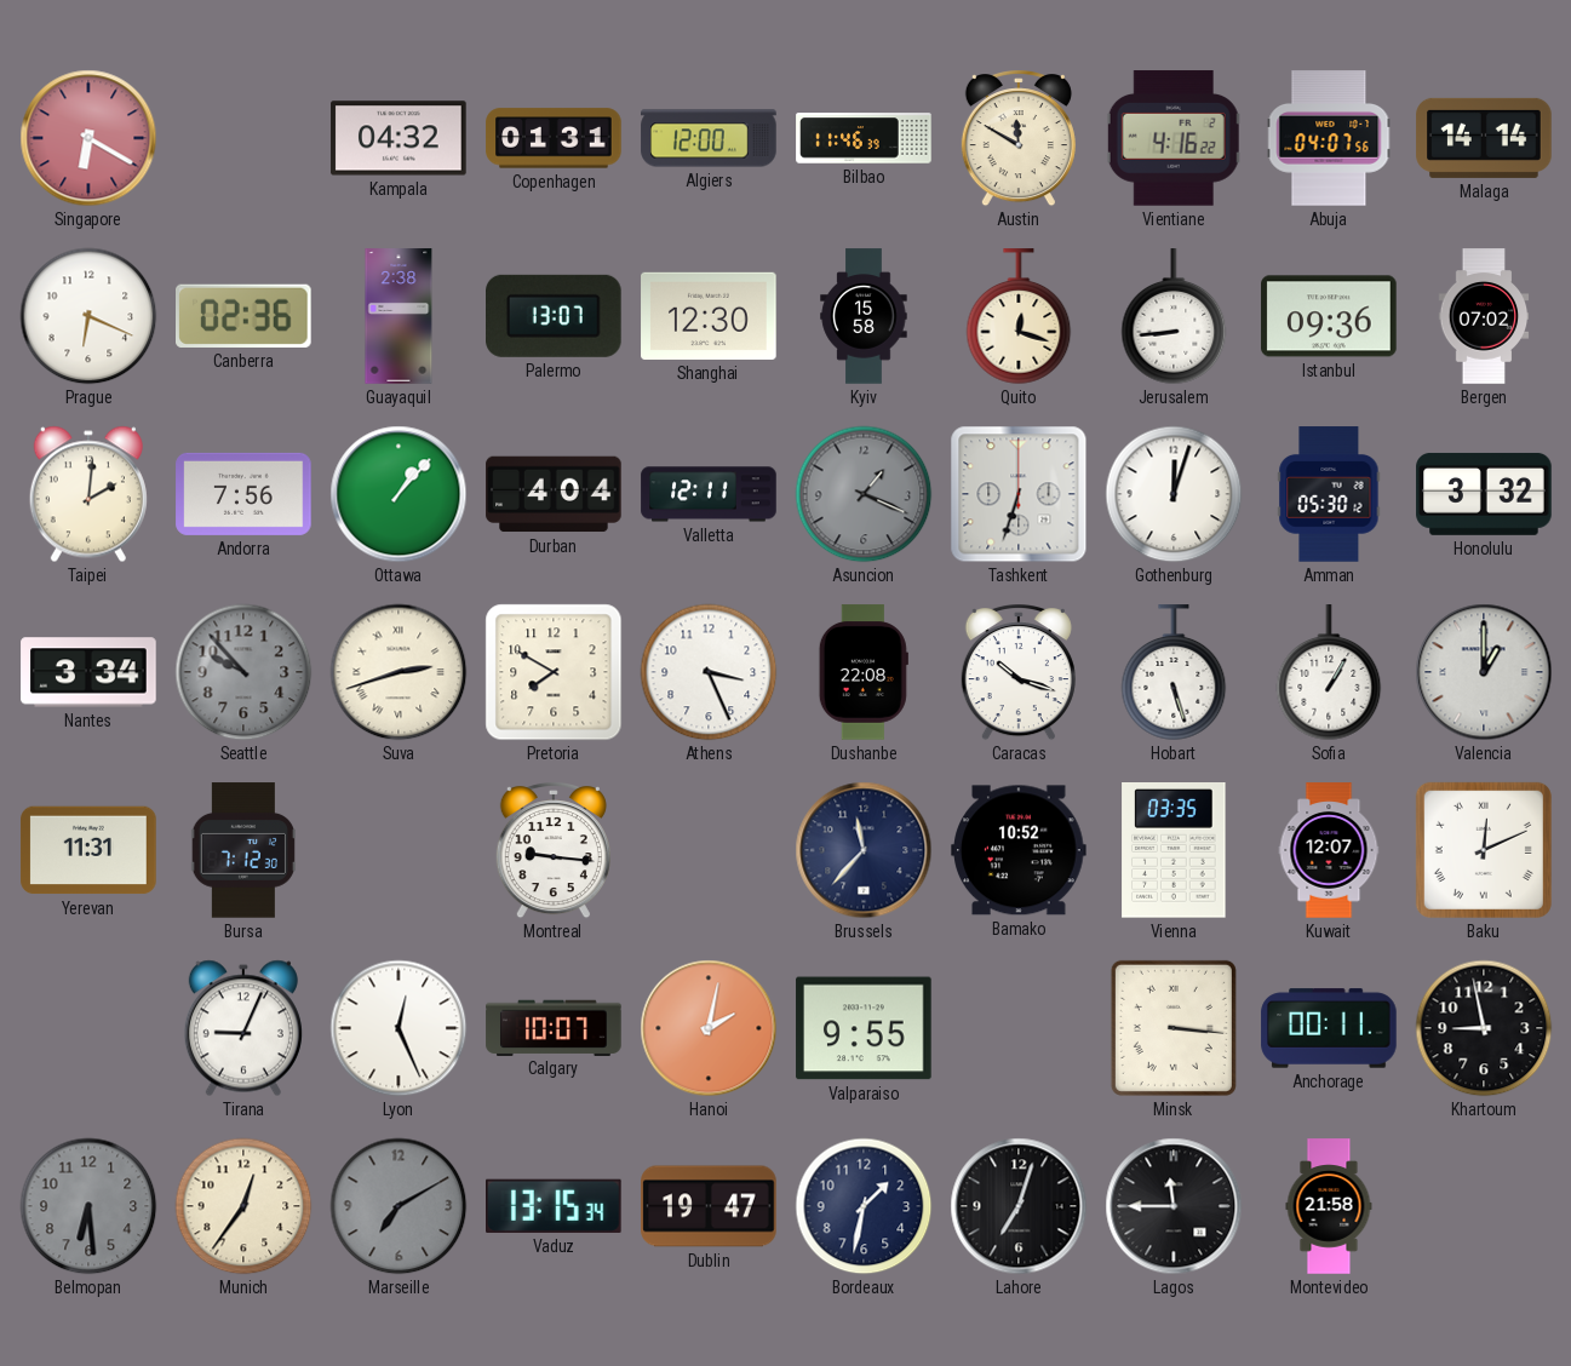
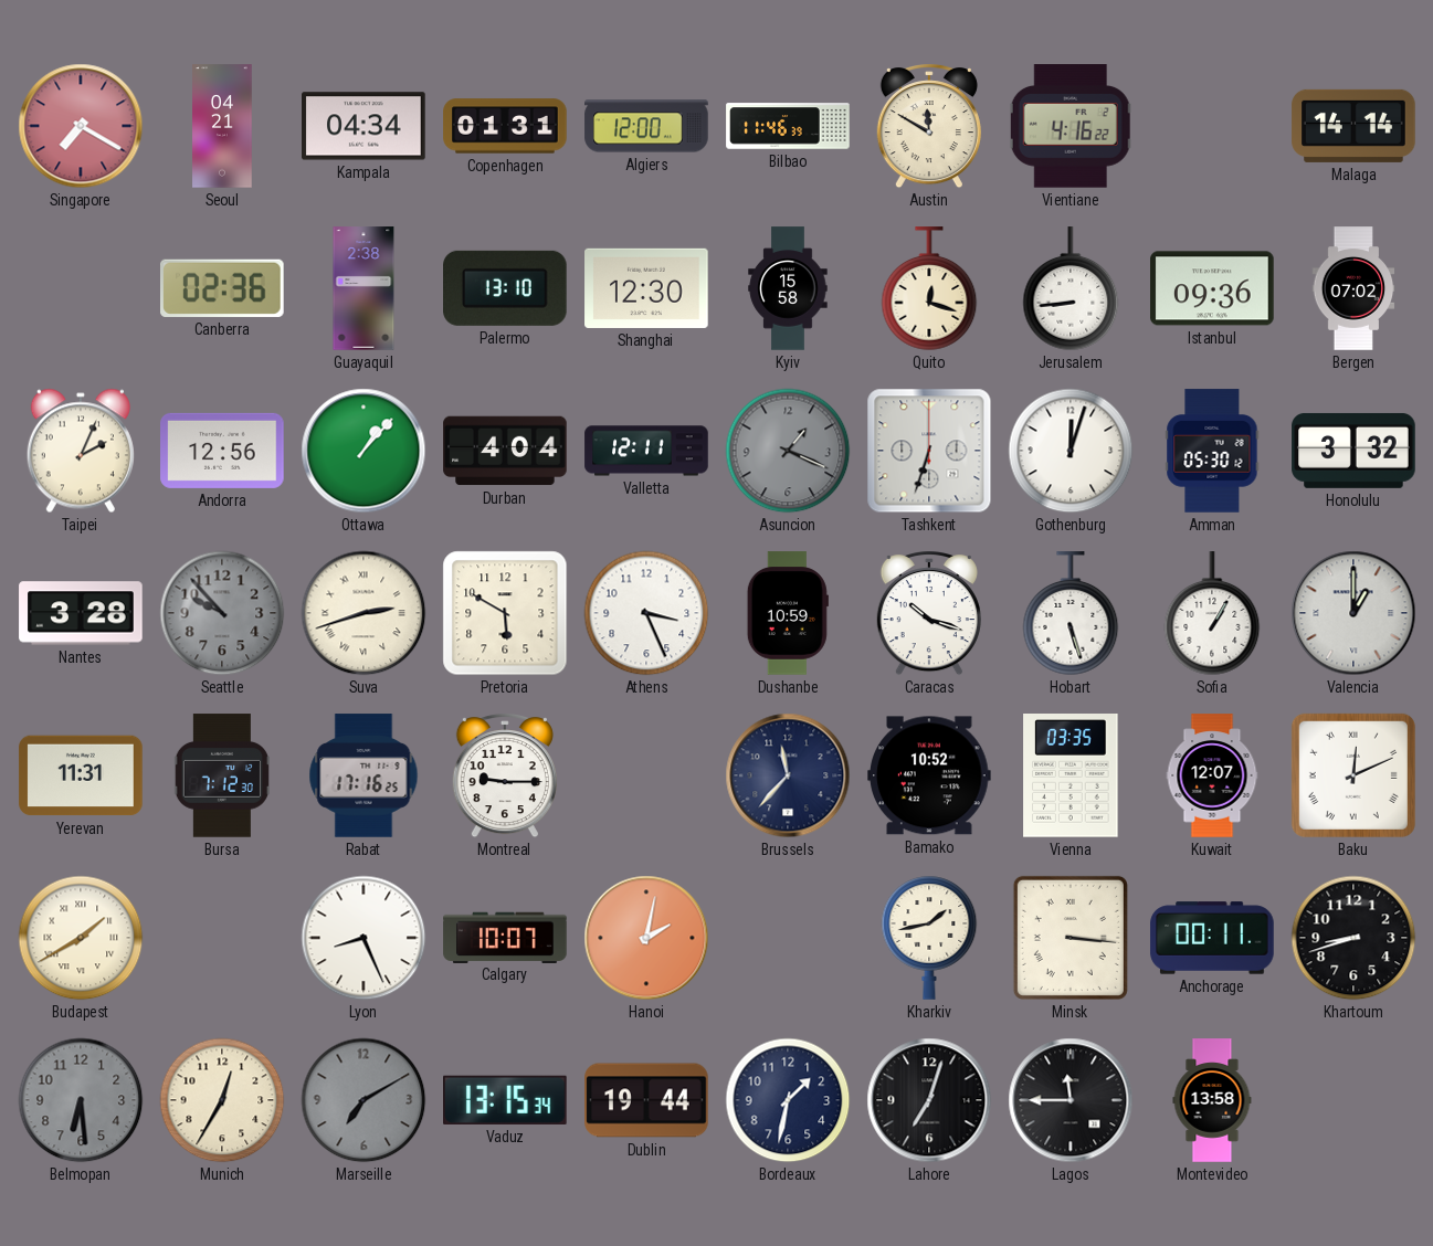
Singapore: 6:20 -> 7:20 (81, 126)
Seoul: none -> 04:21 (222, 126)
Kampala: 04:32 -> 04:34 (363, 126)
Abuja: 04:07 -> none (1329, 138)
Prague: 6:19 -> none (88, 316)
Palermo: 13:07 -> 13:10 (506, 288)
Taipei: 2:01 -> 2:04 (81, 451)
Andorra: 7:56 -> 12:56 (222, 451)
Nantes: 3:34 -> 3:28 (81, 613)
Pretoria: 7:50 -> 5:50 (505, 613)
Dushanbe: 22:08 -> 10:59 (788, 613)
Rabat: none -> 17:16 (363, 775)
Montreal: 9:16 -> 9:15 (505, 777)
Budapest: none -> 1:40 (81, 938)
Tirana: 9:04 -> none (243, 1028)
Lyon: 12:26 -> 8:26 (363, 938)
Valparaiso: 9:55 -> none (864, 1028)
Kharkiv: none -> 1:43 (929, 938)
Khartoum: 8:58 -> 8:42 (1353, 938)
Munich: 12:36 -> 12:35 (222, 1100)
Dublin: 19:47 -> 19:44 (646, 1100)
Montevideo: 21:58 -> 13:58 (1212, 1100)
